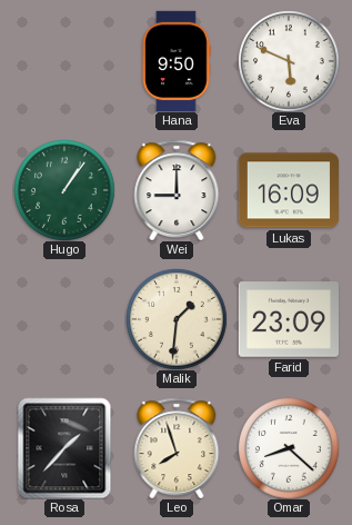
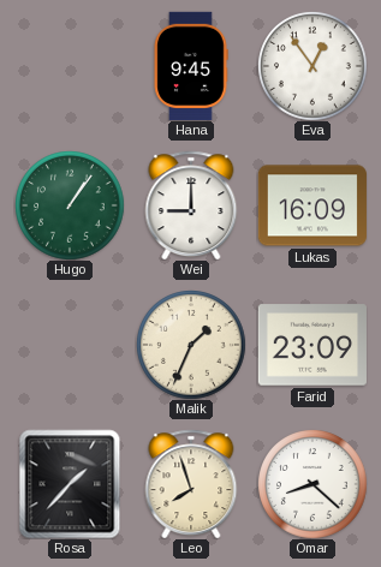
Hana: 9:50 -> 9:45 (191, 65)
Eva: 5:49 -> 12:54 (312, 66)
Malik: 1:31 -> 1:34 (191, 345)
